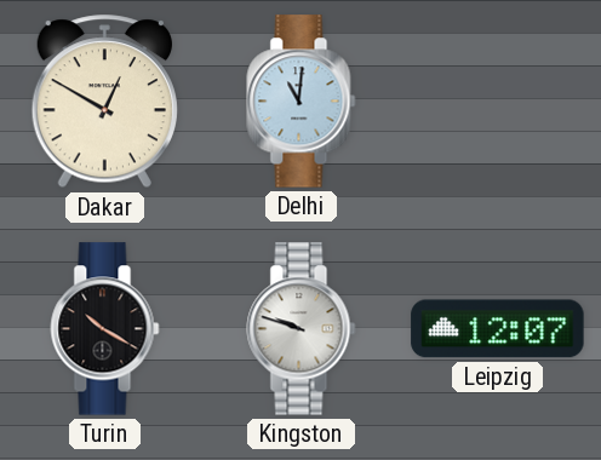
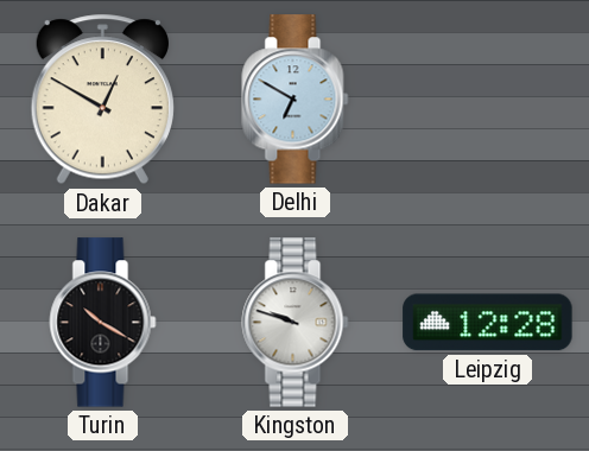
Delhi: 11:01 -> 6:50 (296, 100)
Leipzig: 12:07 -> 12:28 (488, 323)
